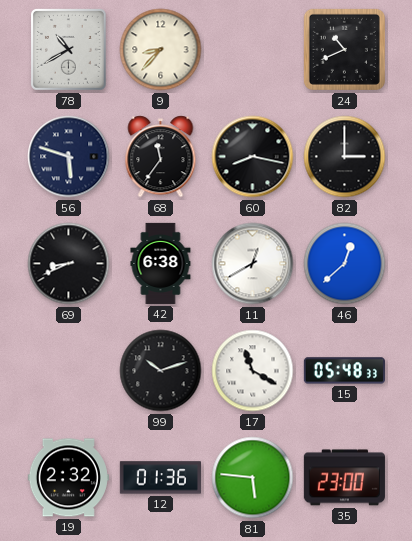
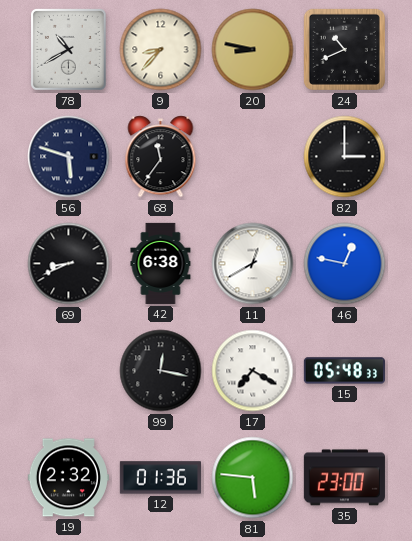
20: none -> 8:47 (253, 50)
60: 8:17 -> none (253, 157)
46: 12:38 -> 12:47 (345, 264)
99: 10:12 -> 12:17 (161, 371)
17: 11:20 -> 7:20 (253, 371)
